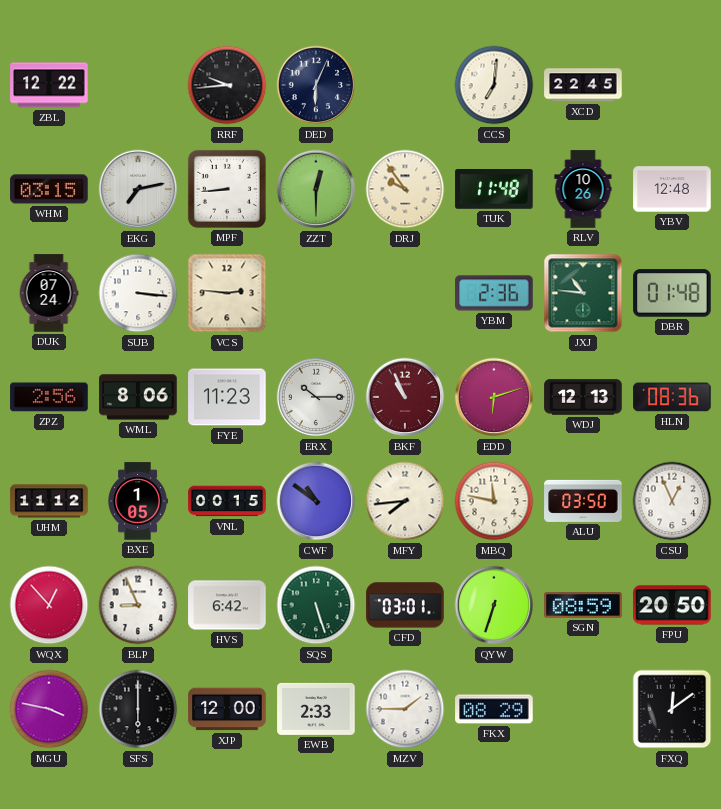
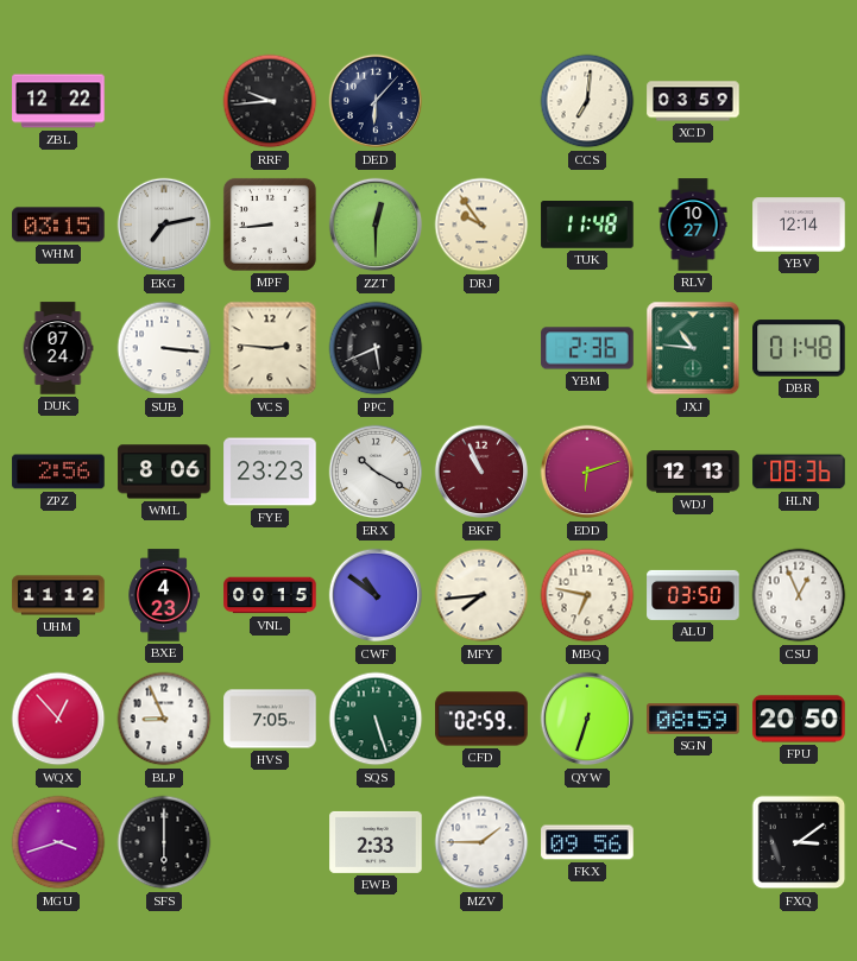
DED: 6:04 -> 6:07 (376, 101)
XCD: 22:45 -> 03:59 (693, 101)
RLV: 10:26 -> 10:27 (693, 225)
YBV: 12:48 -> 12:14 (799, 225)
PPC: none -> 5:41 (376, 348)
FYE: 11:23 -> 23:23 (270, 472)
ERX: 10:15 -> 10:20 (376, 472)
BXE: 1:05 -> 4:23 (164, 595)
MBQ: 11:47 -> 6:47 (587, 595)
HVS: 6:42 -> 7:05 (270, 719)
CFD: 03:01 -> 02:59 (481, 719)
MGU: 3:47 -> 3:42 (58, 842)
XJP: 12:00 -> none (227, 709)
FKX: 08:29 -> 09:56 (587, 842)
FXQ: 12:09 -> 3:09 (799, 842)
